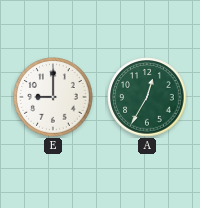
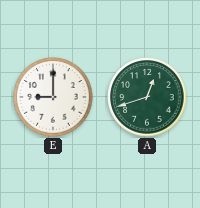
A: 12:35 -> 12:42 (147, 97)
